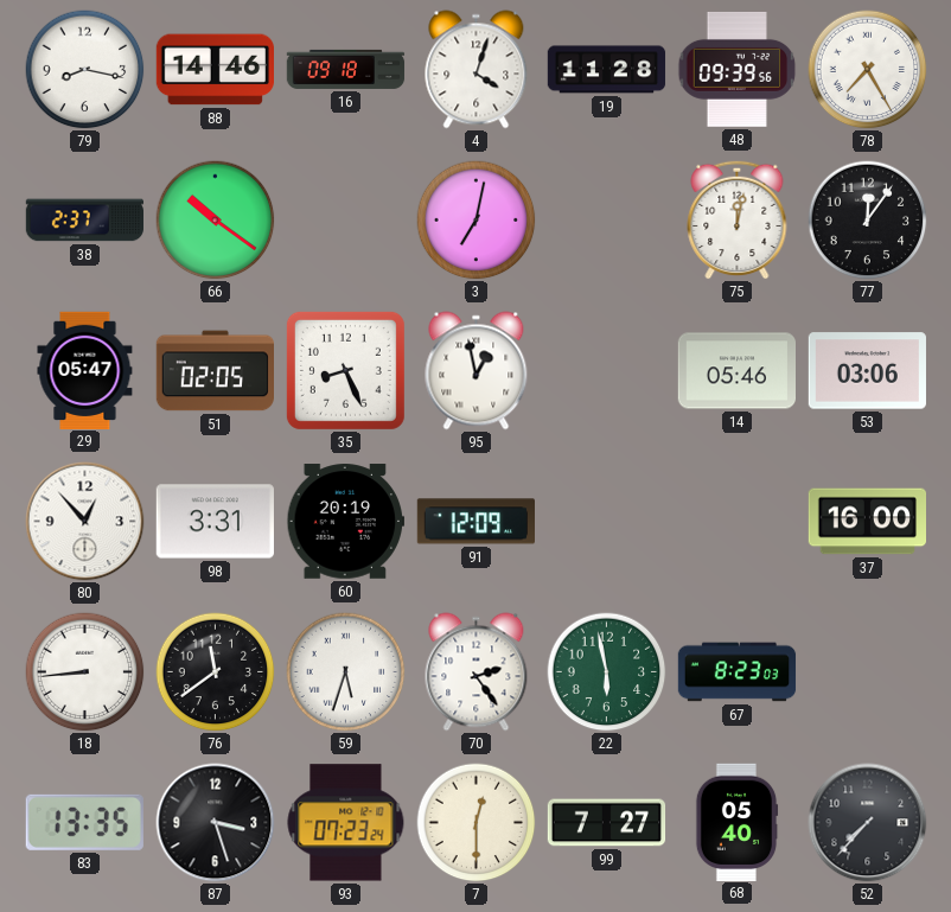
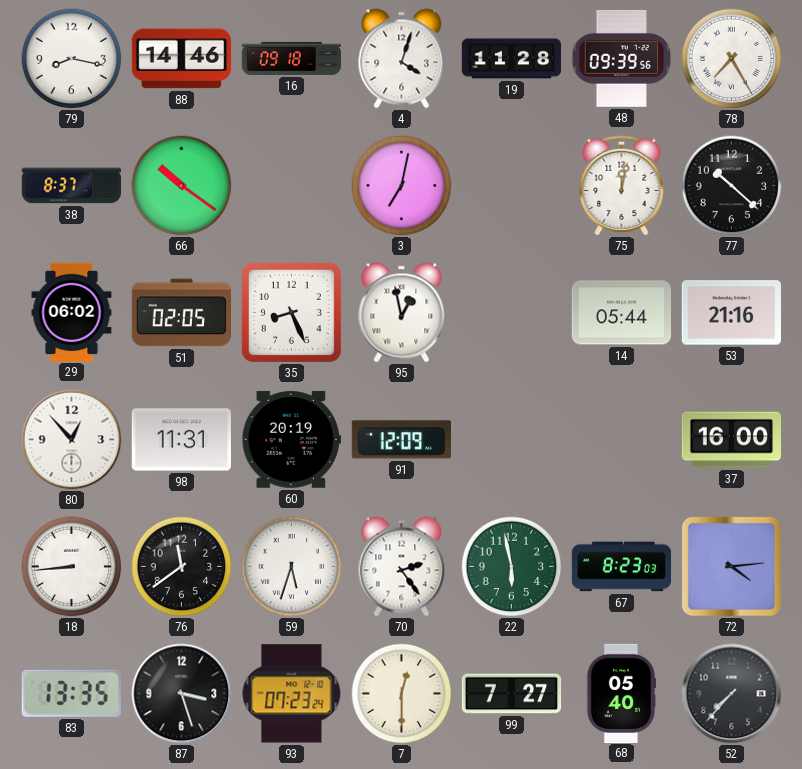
38: 2:37 -> 8:37 (72, 186)
77: 12:06 -> 10:22 (732, 186)
29: 05:47 -> 06:02 (72, 312)
14: 05:46 -> 05:44 (621, 313)
53: 03:06 -> 21:16 (731, 313)
98: 3:31 -> 11:31 (181, 440)
72: none -> 4:14 (731, 566)
